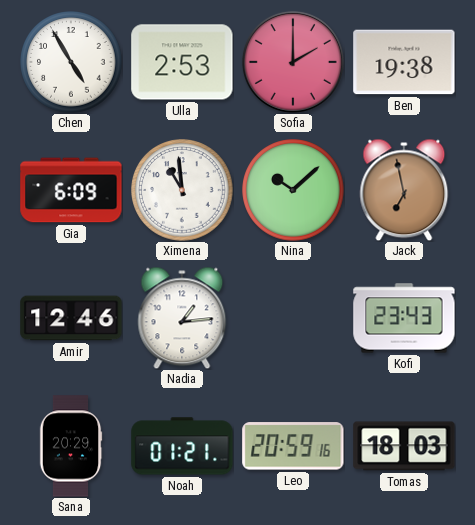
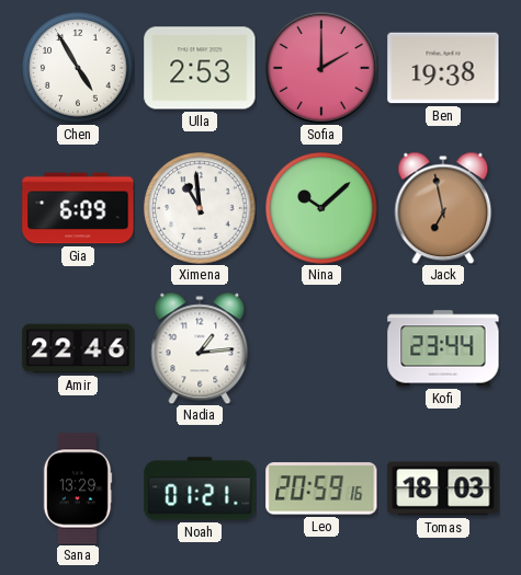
Amir: 12:46 -> 22:46 (78, 348)
Kofi: 23:43 -> 23:44 (443, 348)
Sana: 20:29 -> 13:29 (78, 488)
